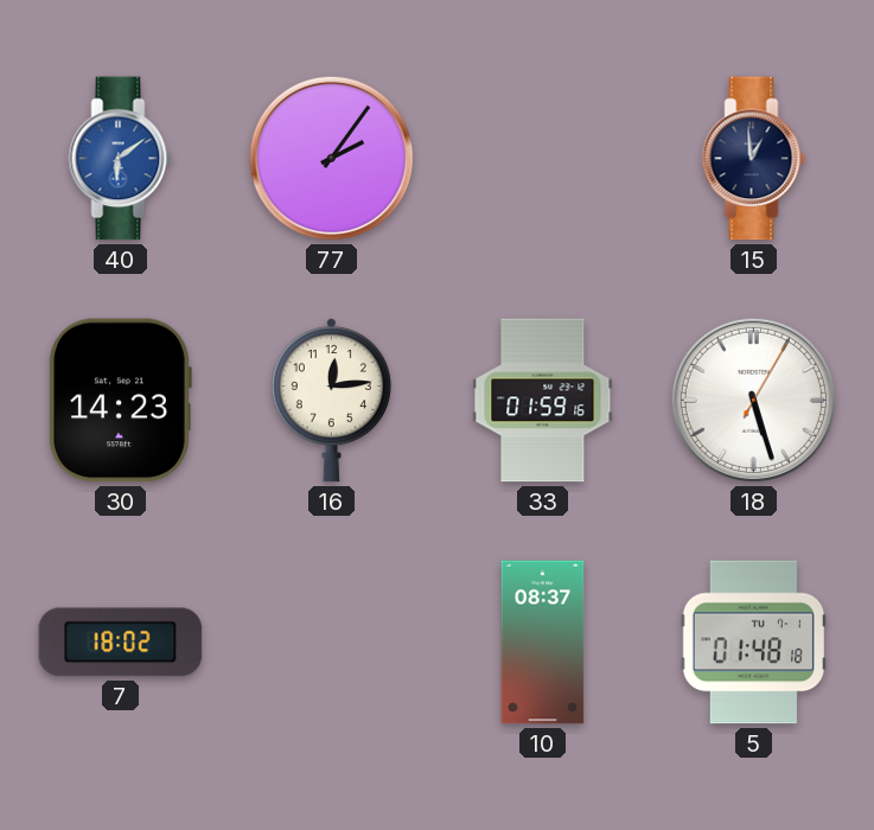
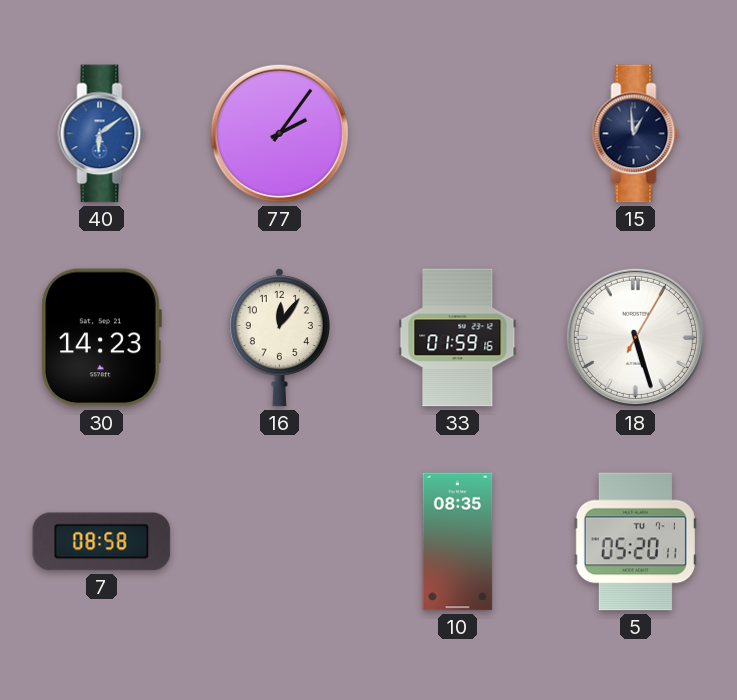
16: 12:14 -> 12:06 (279, 337)
7: 18:02 -> 08:58 (102, 542)
10: 08:37 -> 08:35 (458, 542)
5: 01:48 -> 05:20 (635, 542)
